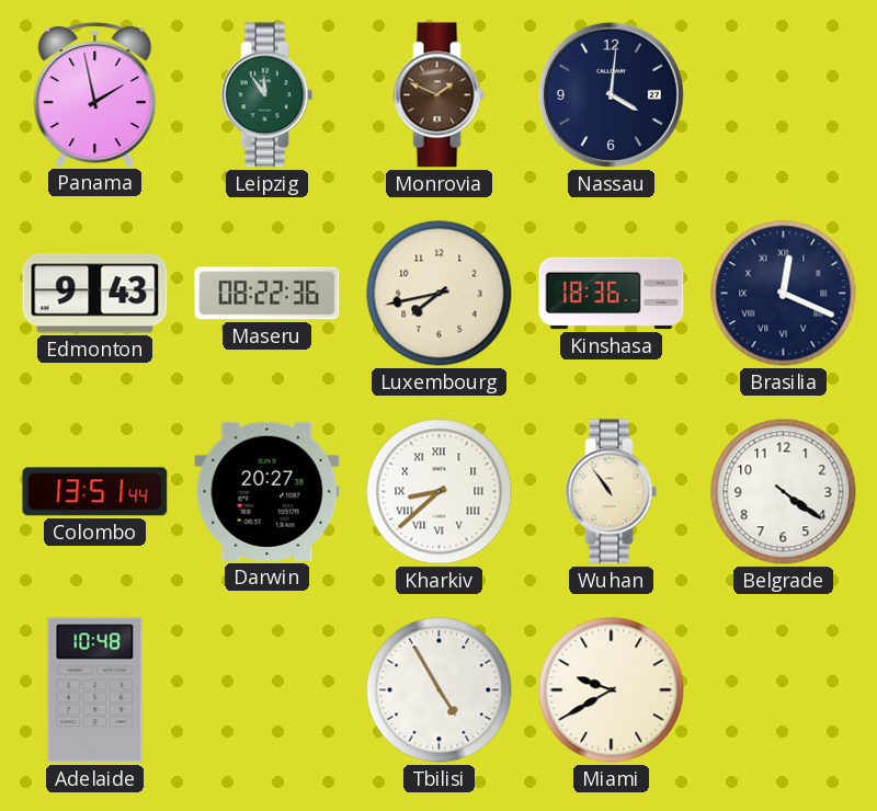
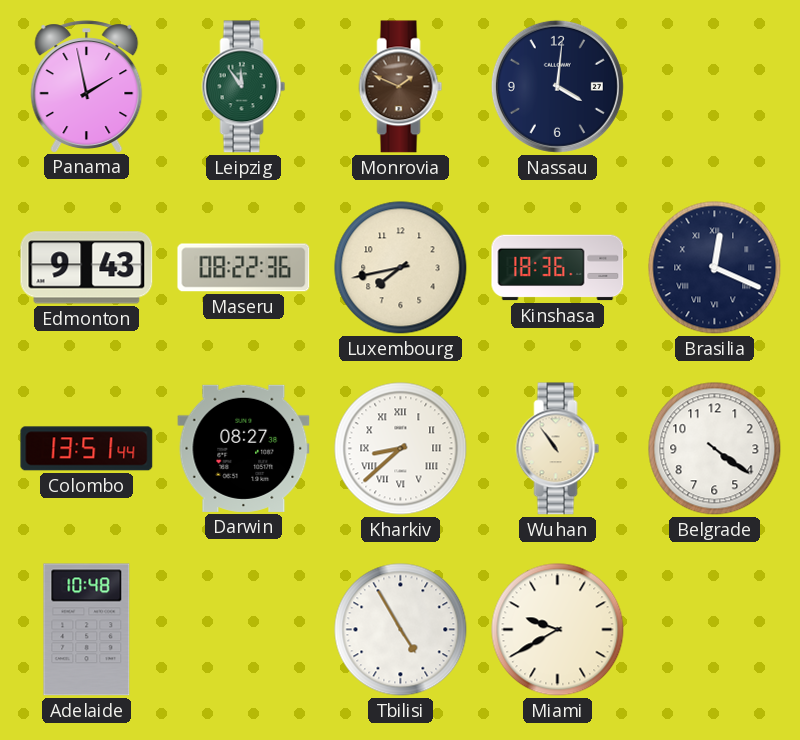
Darwin: 20:27 -> 08:27 (244, 448)
